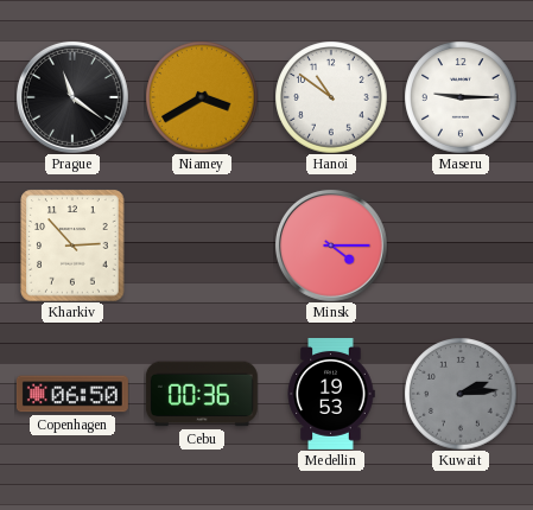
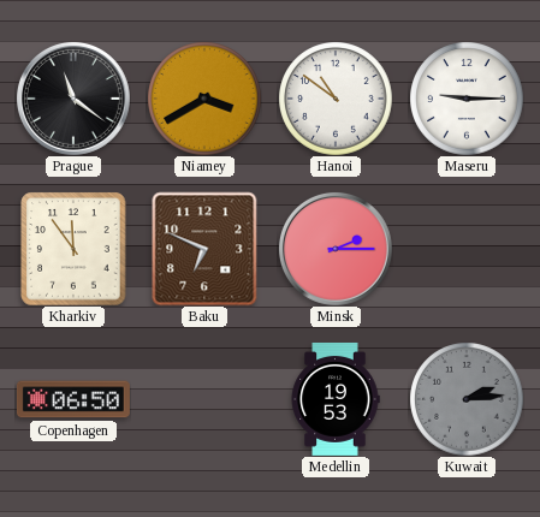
Kharkiv: 2:53 -> 11:54 (73, 249)
Baku: none -> 6:49 (204, 249)
Minsk: 4:15 -> 2:15 (336, 249)
Cebu: 00:36 -> none (202, 394)
